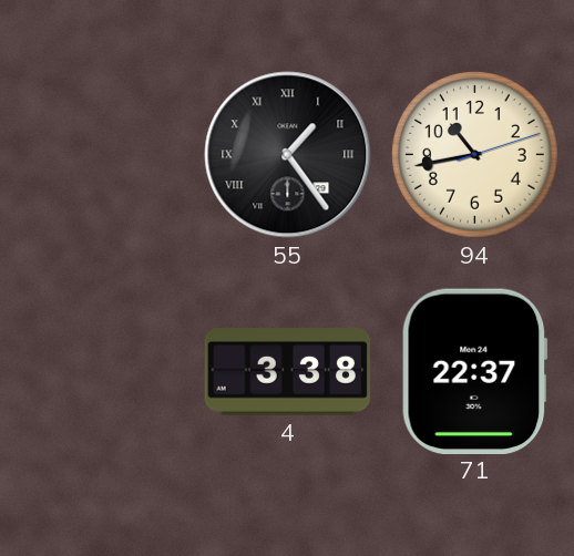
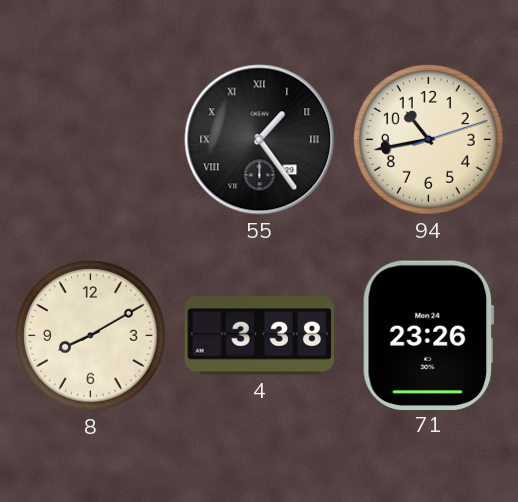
8: none -> 8:10 (90, 335)
71: 22:37 -> 23:26 (428, 335)
